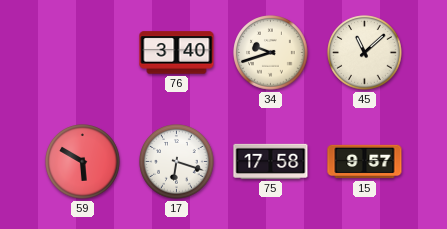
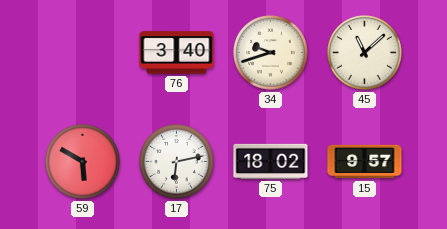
17: 6:18 -> 6:13 (177, 162)
75: 17:58 -> 18:02 (271, 161)
